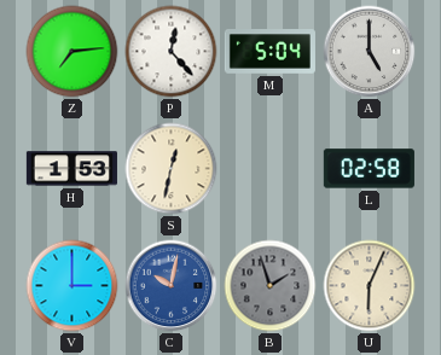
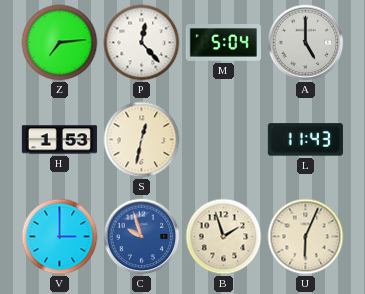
L: 02:58 -> 11:43 (305, 140)
C: 10:02 -> 9:57 (142, 237)
B dial: grey -> cream (224, 237)
